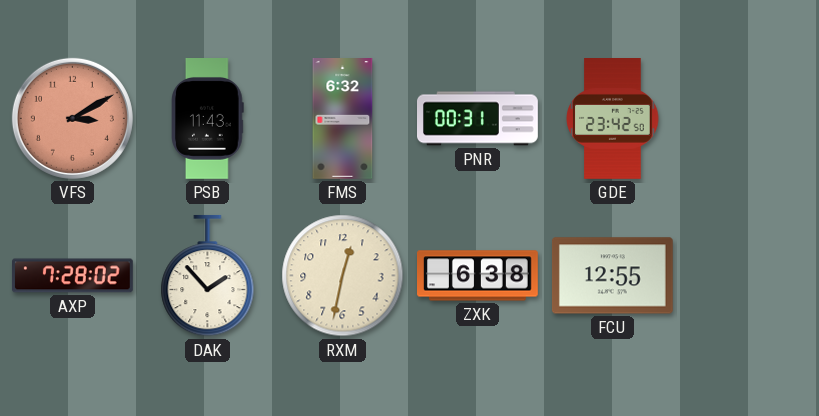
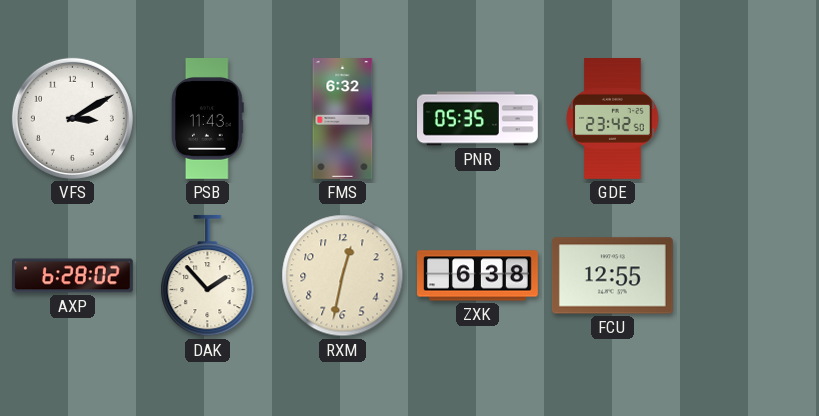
VFS dial: salmon -> white (72, 118)
PNR: 00:31 -> 05:35 (478, 119)
AXP: 7:28 -> 6:28 (73, 276)
